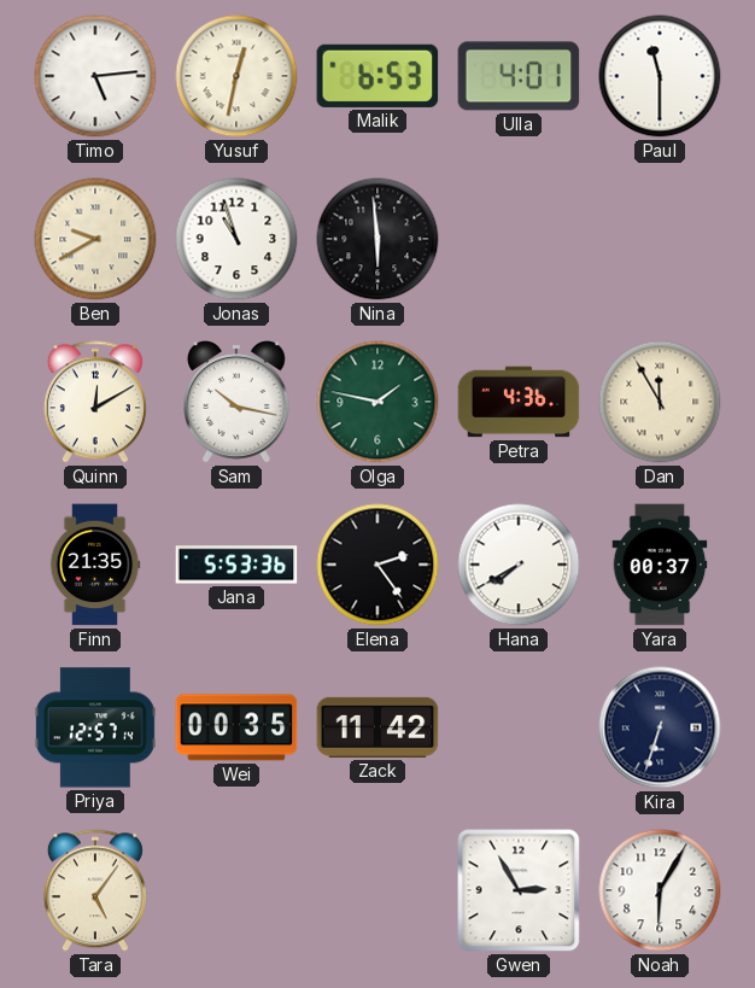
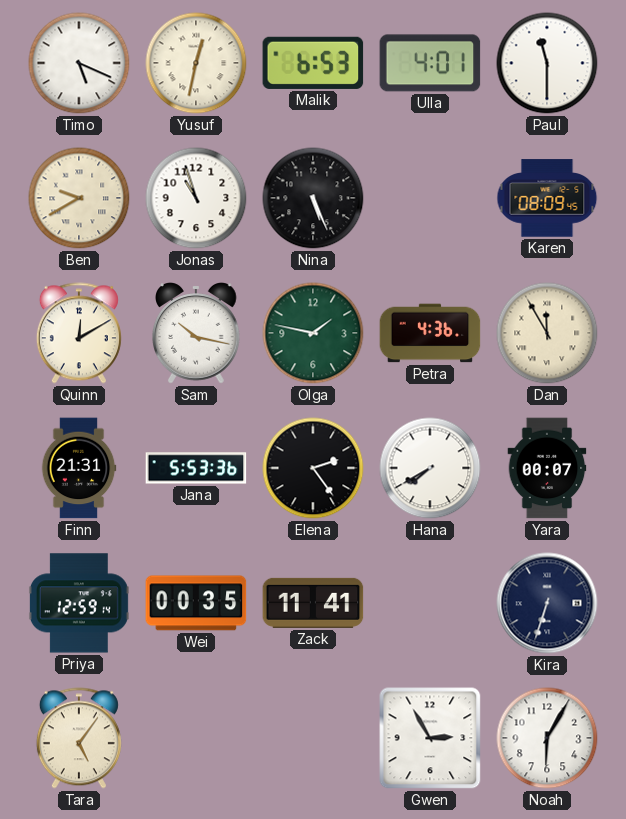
Timo: 5:14 -> 5:19 (79, 63)
Nina: 5:59 -> 5:26 (313, 198)
Karen: none -> 08:09 (547, 198)
Finn: 21:35 -> 21:31 (79, 468)
Yara: 00:37 -> 00:07 (547, 468)
Priya: 12:57 -> 12:59 (79, 603)
Zack: 11:42 -> 11:41 (313, 603)
